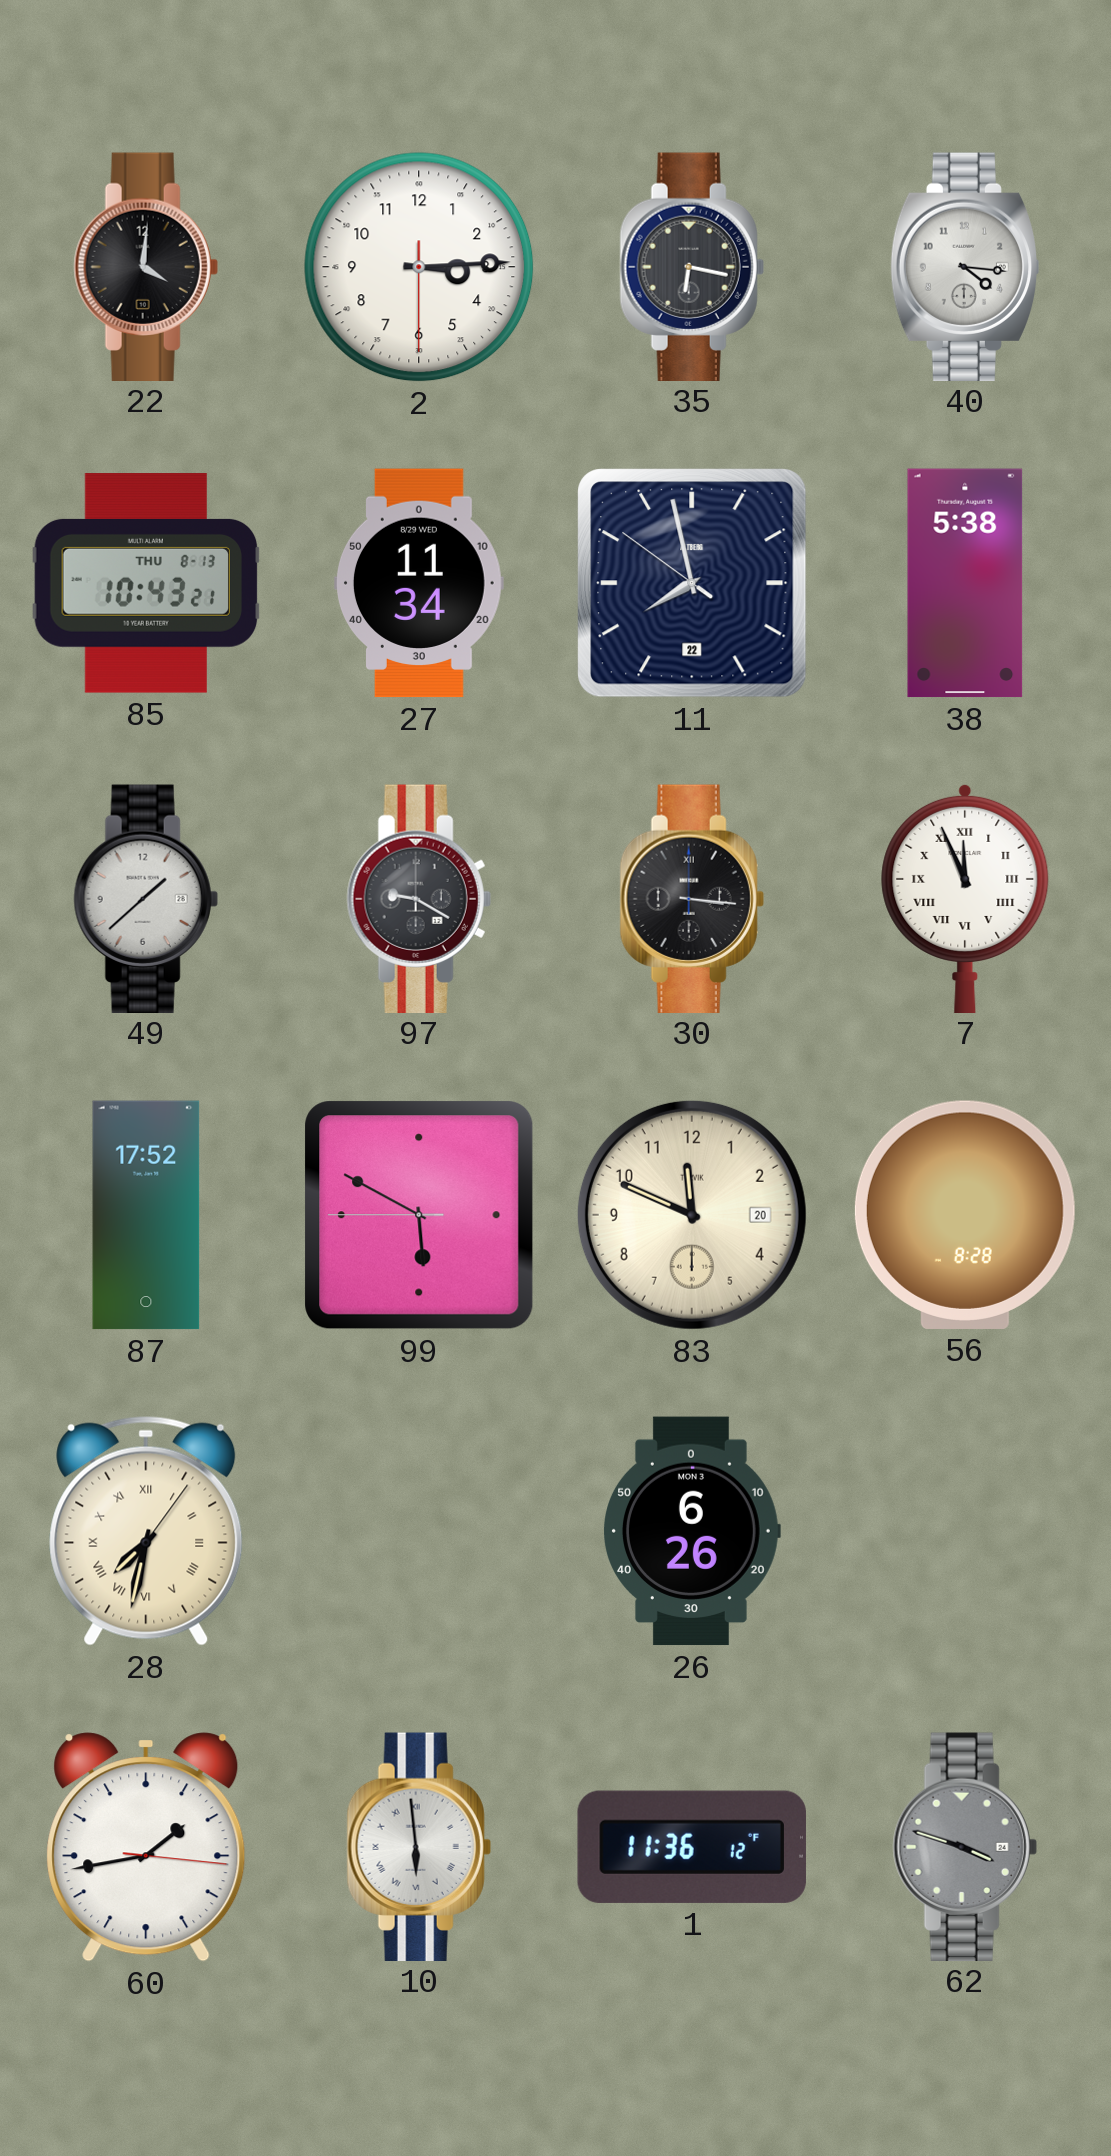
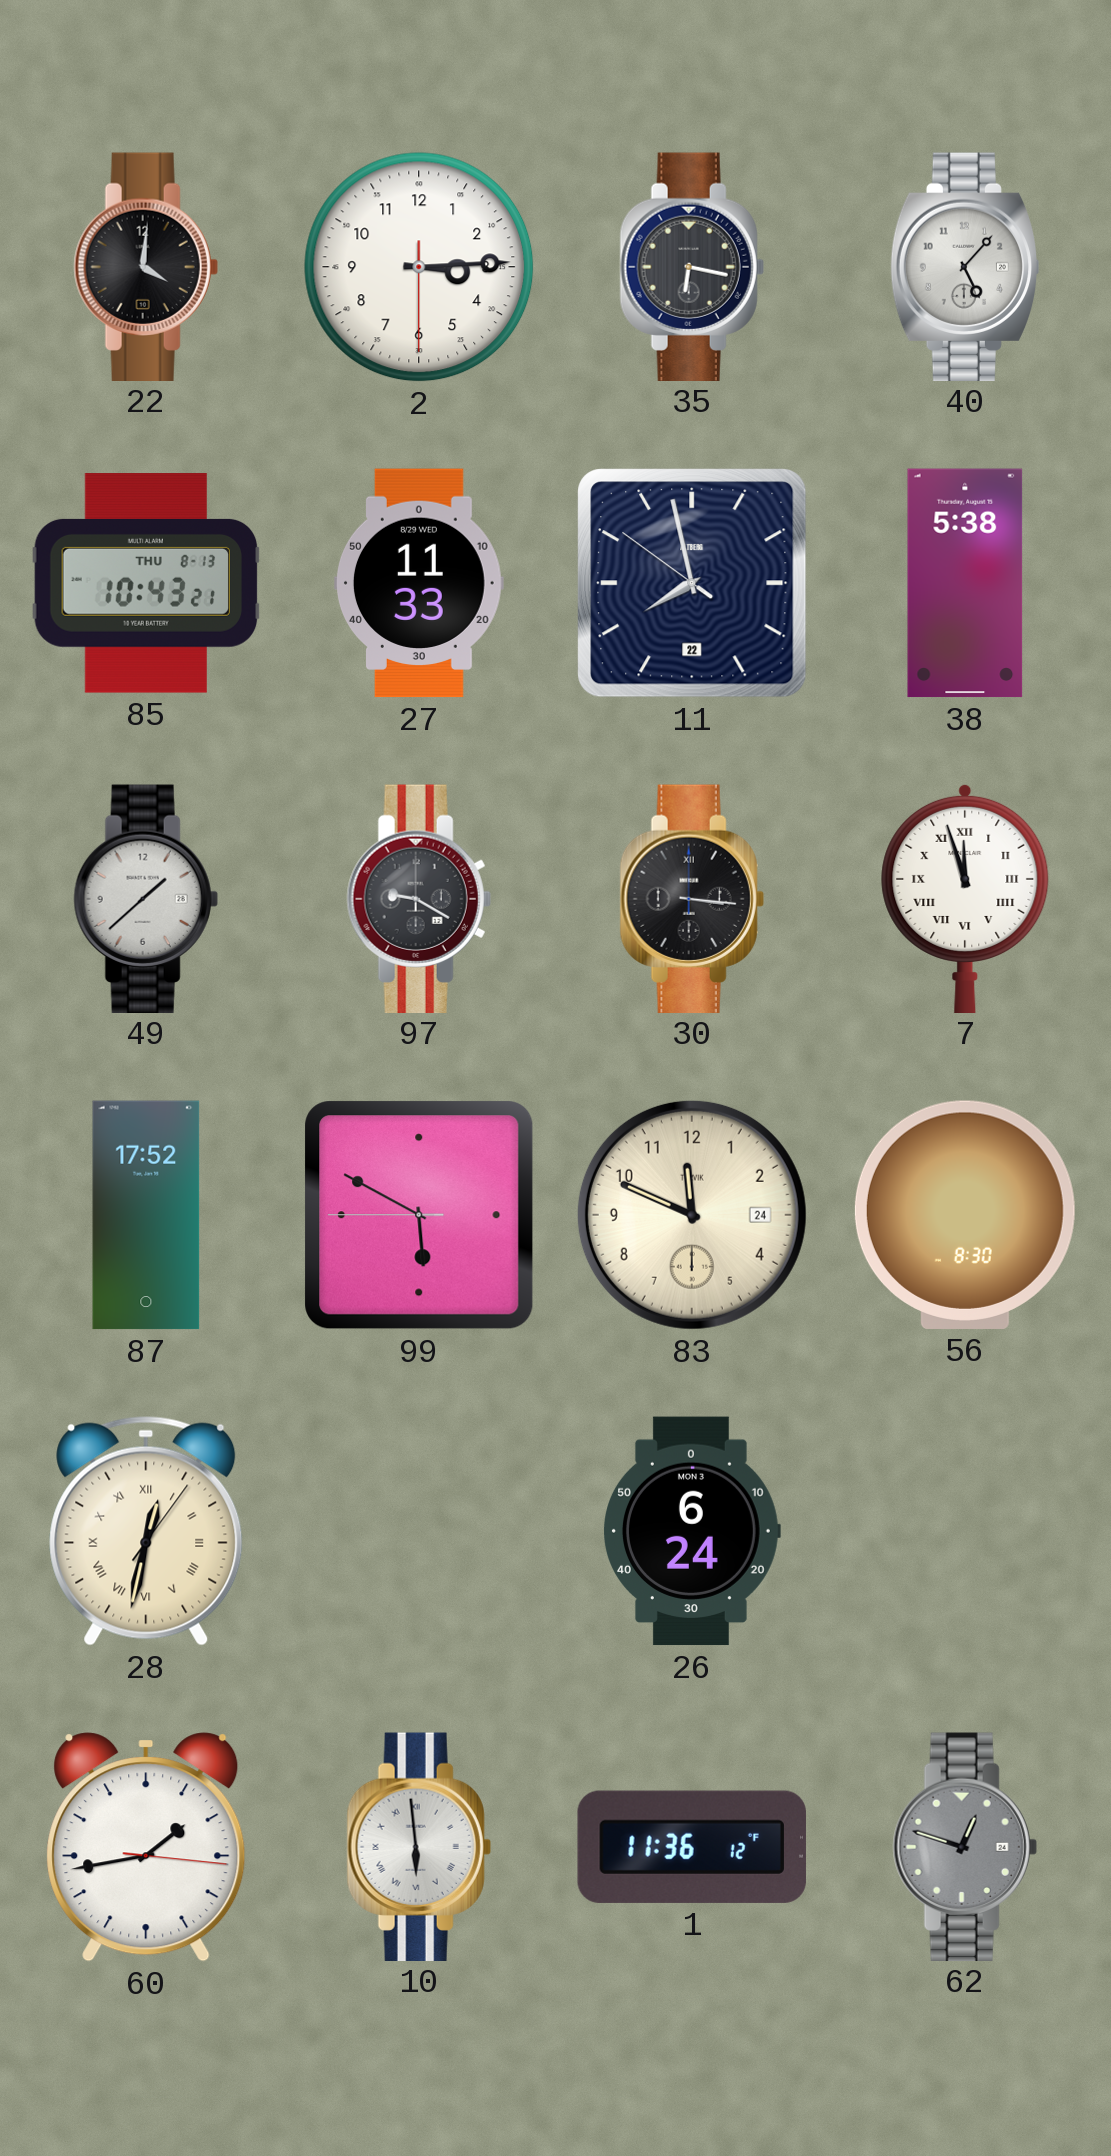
40: 4:16 -> 5:07 (965, 266)
27: 11:34 -> 11:33 (419, 583)
7: 11:56 -> 11:57 (965, 898)
83 date: 20 -> 24 (692, 1215)
56: 8:28 -> 8:30 (965, 1215)
28: 7:32 -> 12:32 (146, 1531)
26: 6:26 -> 6:24 (692, 1531)
62: 3:48 -> 12:48 (965, 1846)
